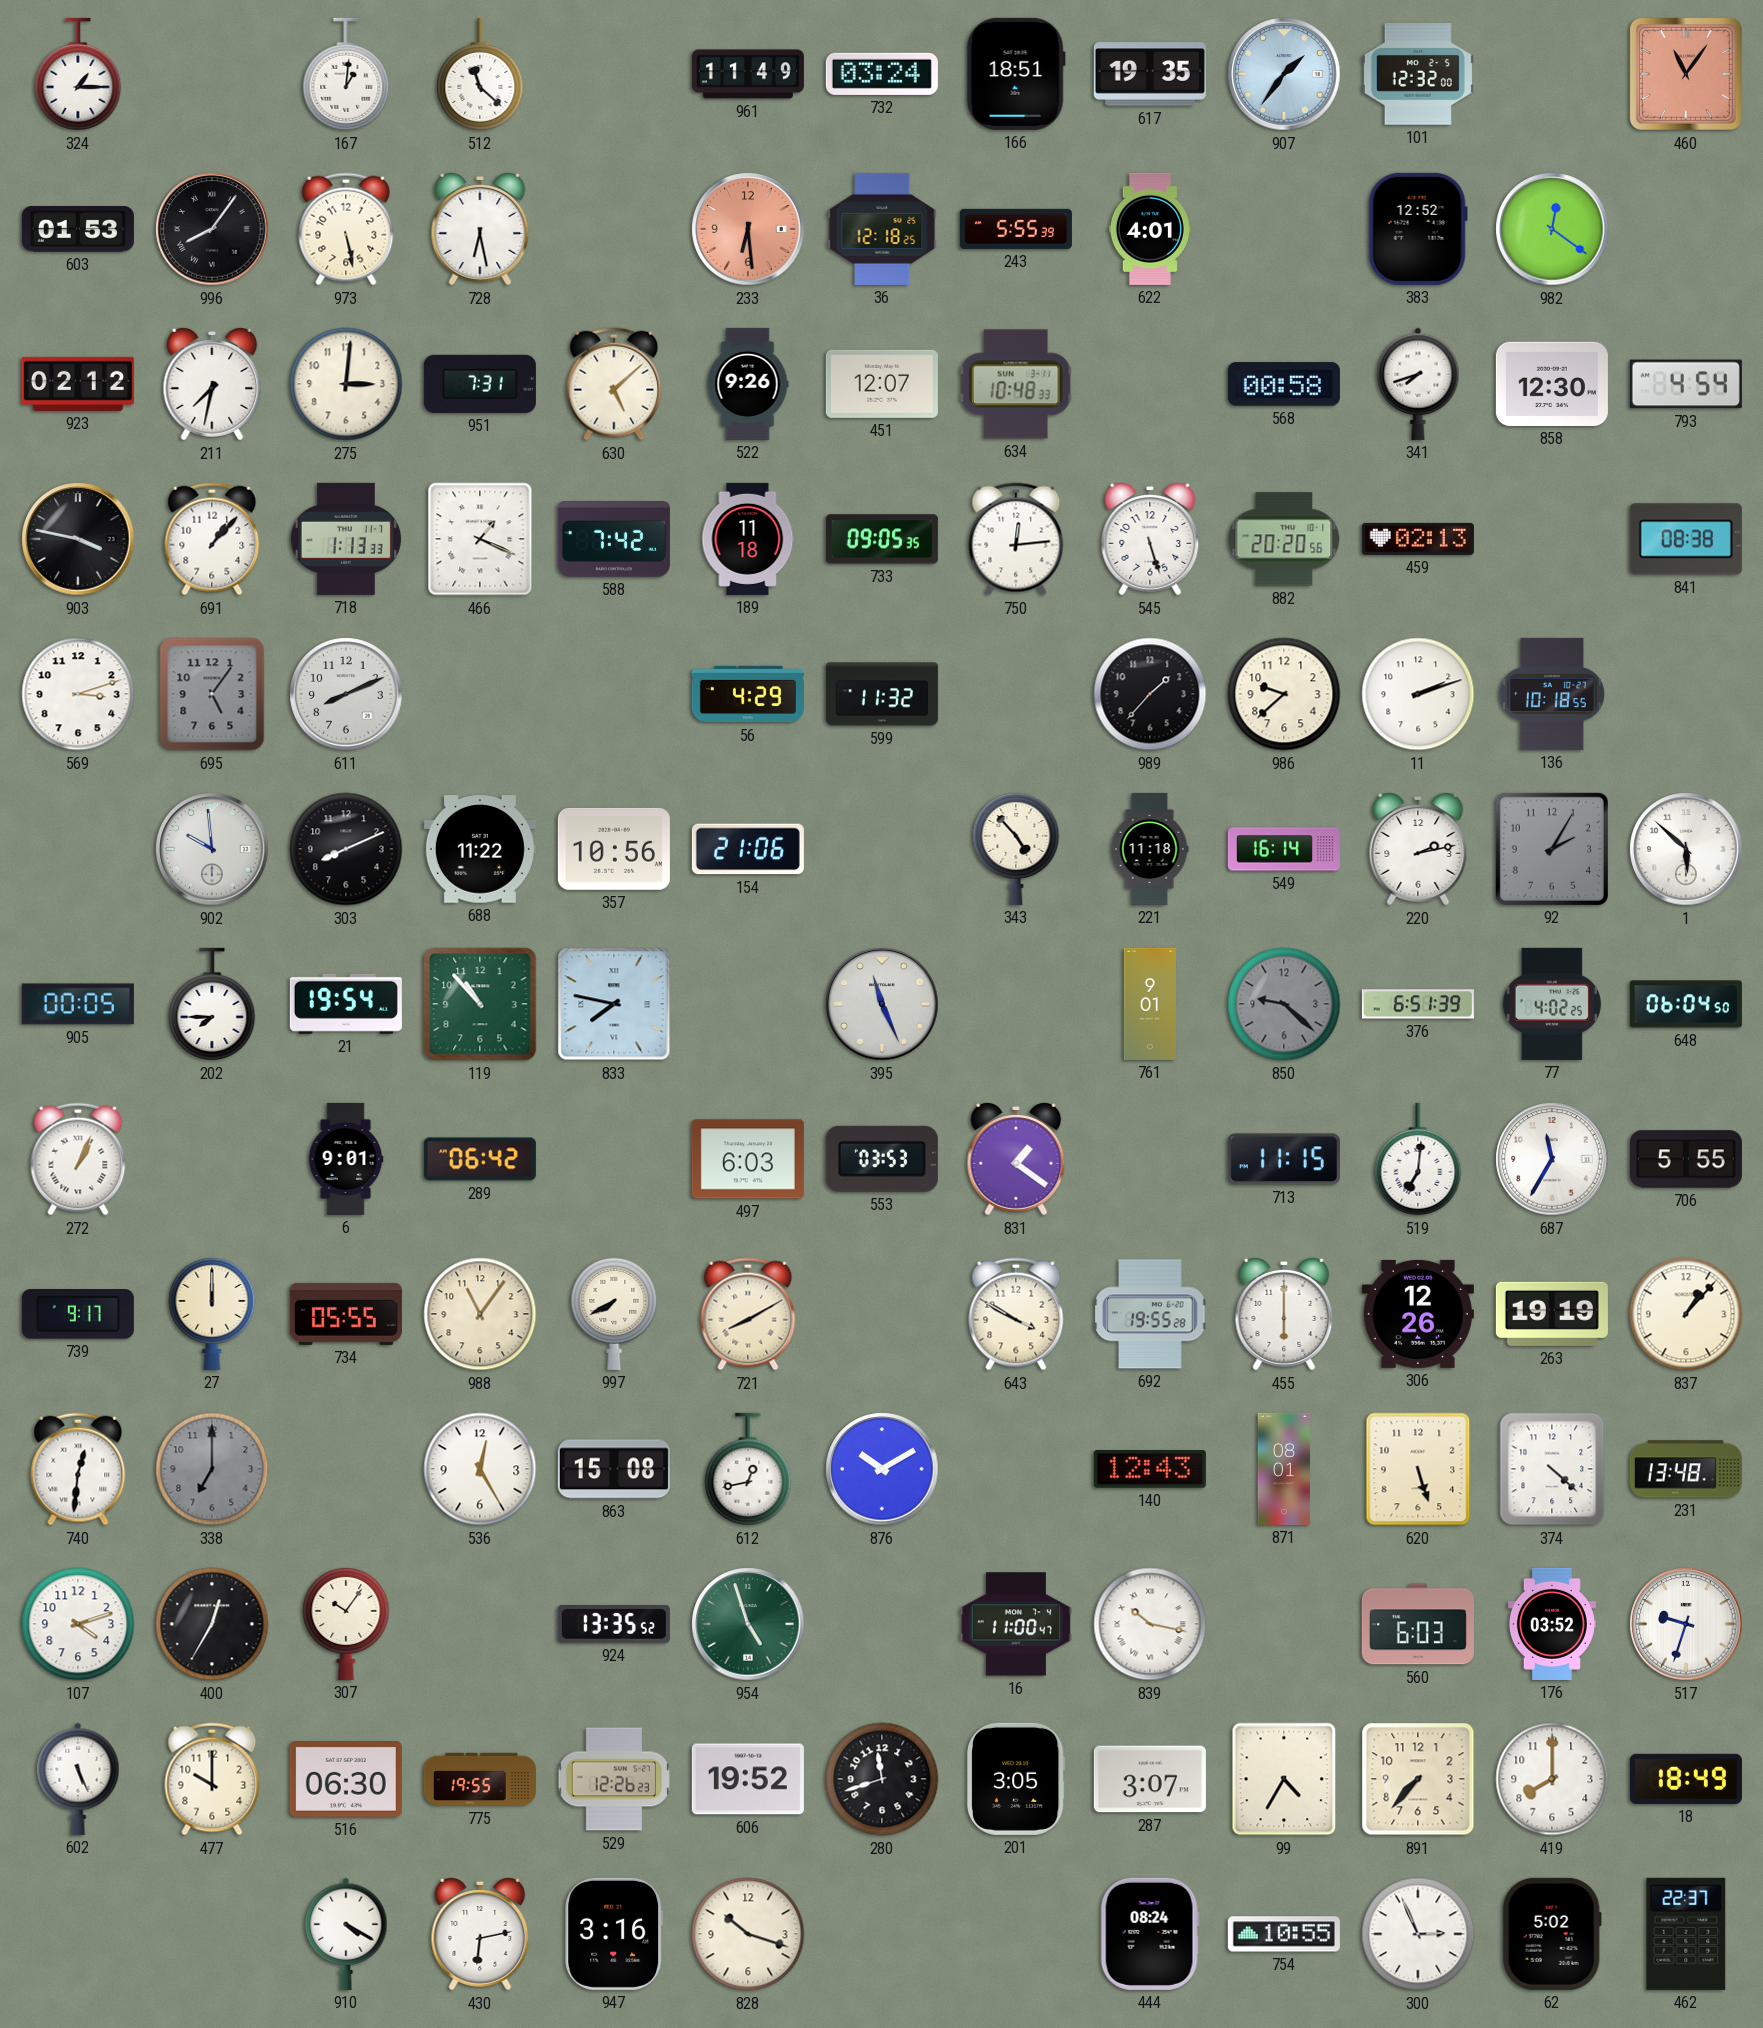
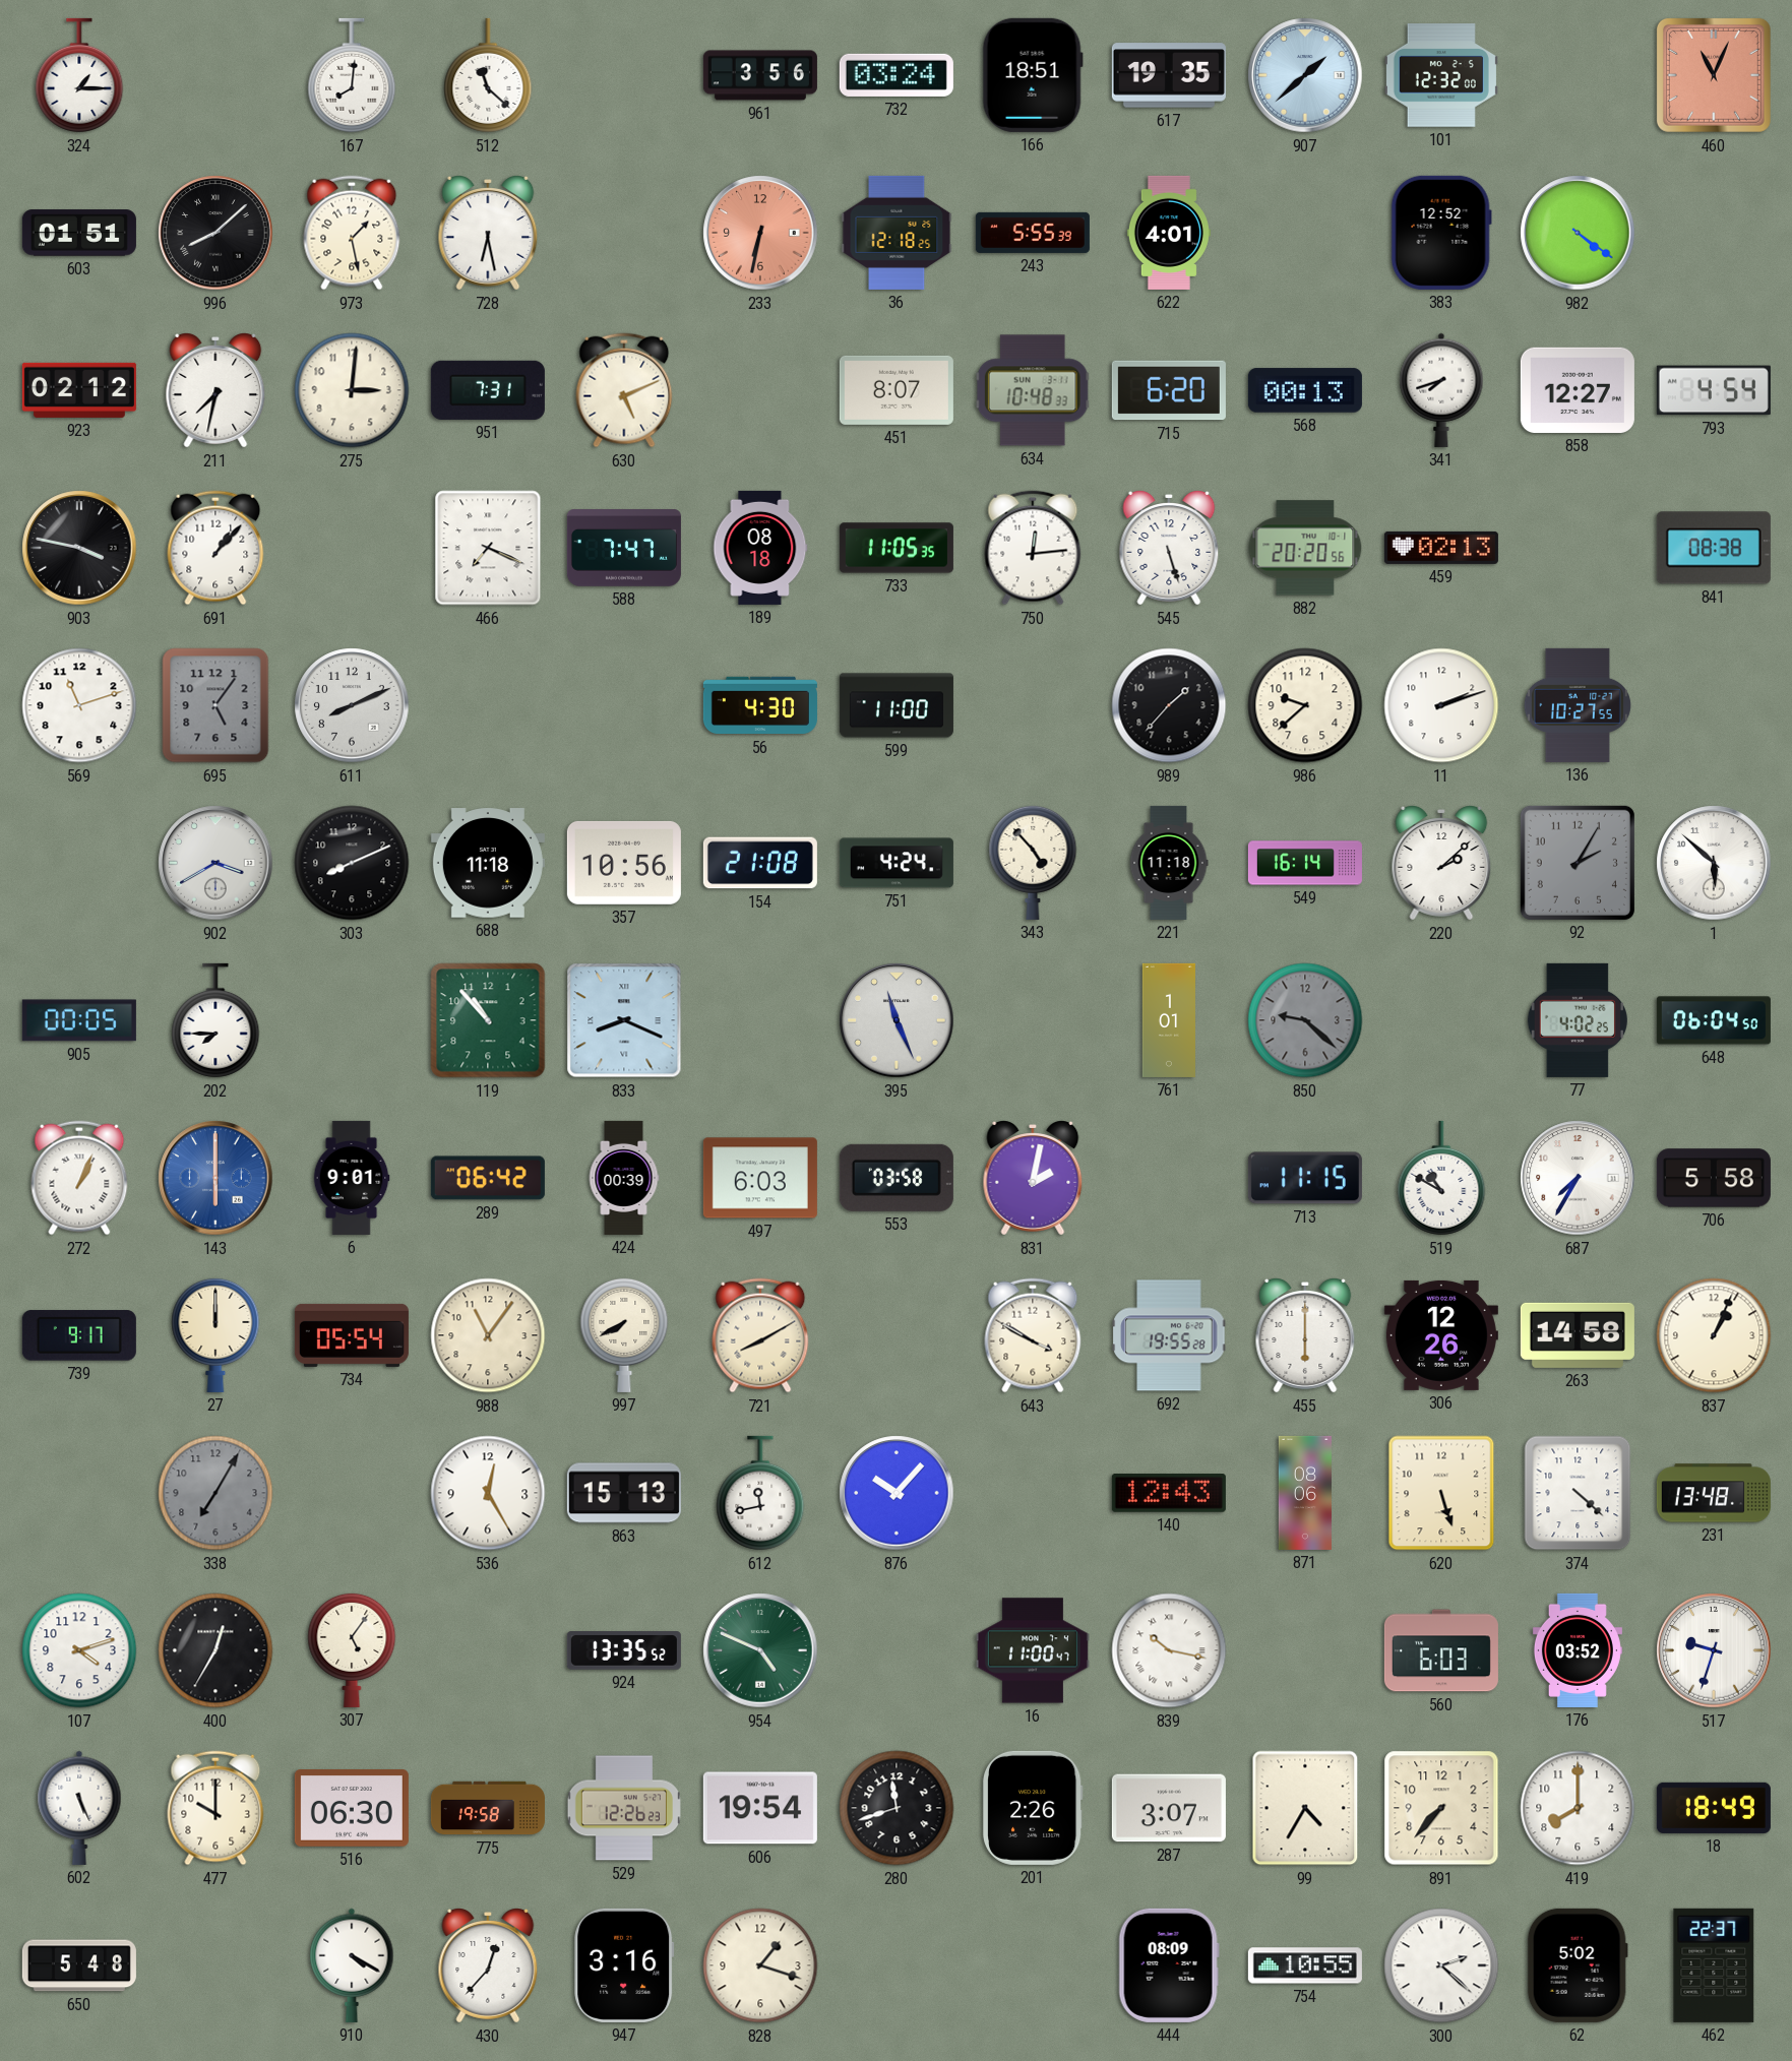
167: 1:01 -> 8:01 (352, 75)
961: 11:49 -> 3:56 (760, 75)
907: 1:36 -> 1:38 (1305, 75)
460: 11:06 -> 11:04 (1714, 75)
603: 01:53 -> 01:51 (79, 233)
996: 8:06 -> 8:08 (215, 233)
973: 5:28 -> 1:28 (352, 233)
233: 6:29 -> 6:32 (760, 233)
982: 12:21 -> 4:21 (1578, 233)
630: 5:08 -> 5:11 (624, 390)
522: 9:26 -> none (748, 384)
451: 12:07 -> 8:07 (897, 390)
715: none -> 6:20 (1169, 390)
568: 00:58 -> 00:13 (1305, 390)
858: 12:30 -> 12:27 (1578, 390)
718: 1:13 -> none (346, 539)
466: 1:19 -> 7:19 (488, 548)
588: 7:42 -> 7:47 (624, 548)
189: 11:18 -> 08:18 (760, 548)
733: 09:05 -> 11:05 (897, 548)
569: 3:12 -> 11:12 (79, 705)
56: 4:29 -> 4:30 (760, 705)
599: 11:32 -> 11:00 (897, 705)
136: 10:18 -> 10:27 (1578, 705)
902: 9:59 -> 3:40 (215, 863)
688: 11:22 -> 11:18 (488, 863)
154: 21:06 -> 21:08 (760, 863)
751: none -> 4:24 (897, 863)
220: 2:13 -> 2:08 (1441, 863)
21: 19:54 -> none (346, 1004)
833: 7:47 -> 8:19 (624, 1020)
761: 9:01 -> 1:01 (1169, 1020)
376: 6:51 -> none (1418, 1004)
143: none -> 6:00 (215, 1178)
424: none -> 00:39 (624, 1178)
553: 03:53 -> 03:58 (897, 1178)
831: 1:21 -> 2:02 (1033, 1178)
519: 7:01 -> 10:50 (1441, 1178)
687: 11:35 -> 7:35 (1578, 1178)
706: 5:55 -> 5:58 (1714, 1178)
734: 05:55 -> 05:54 (352, 1335)
263: 19:19 -> 14:58 (1578, 1335)
837: 1:07 -> 1:04 (1714, 1335)
740: 12:31 -> none (78, 1469)
338: 7:00 -> 7:05 (215, 1493)
863: 15:08 -> 15:13 (624, 1493)
612: 12:43 -> 11:43 (760, 1493)
876: 10:10 -> 10:07 (897, 1493)
871: 08:01 -> 08:06 (1305, 1493)
307: 10:06 -> 5:06 (352, 1649)
954: 4:57 -> 4:49 (760, 1650)
775: 19:55 -> 19:58 (488, 1808)
606: 19:52 -> 19:54 (760, 1808)
201: 3:05 -> 2:26 (1034, 1808)
650: none -> 5:48 (79, 1965)
430: 6:13 -> 12:37 (488, 1965)
828: 10:18 -> 1:18 (760, 1965)
444: 08:24 -> 08:09 (1169, 1965)
300: 2:56 -> 2:22 (1441, 1965)
